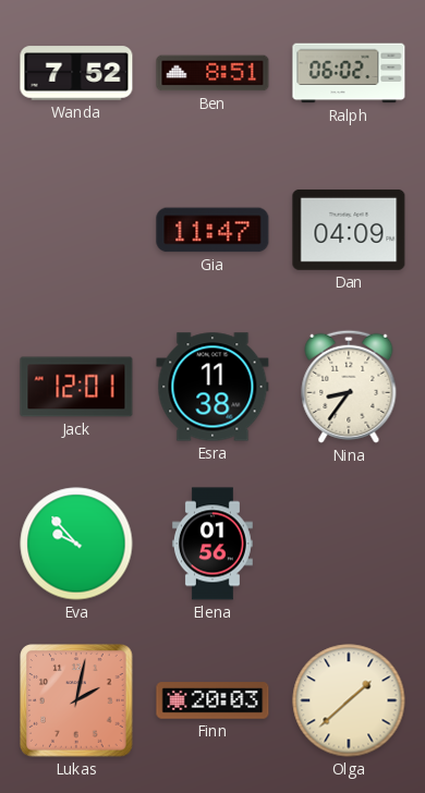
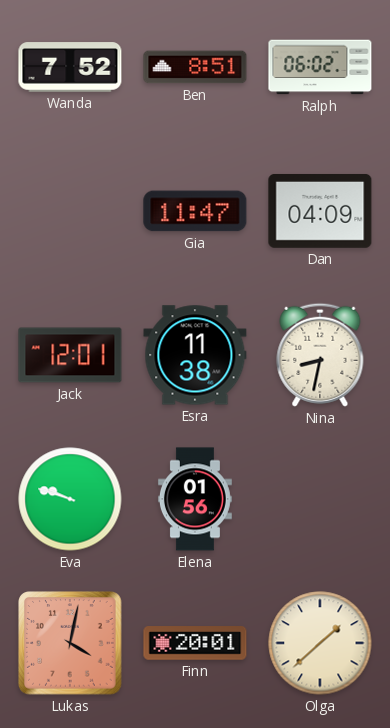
Nina: 8:36 -> 8:32 (320, 355)
Eva: 9:53 -> 9:48 (70, 499)
Lukas: 2:02 -> 4:02 (70, 643)
Finn: 20:03 -> 20:01 (195, 643)
